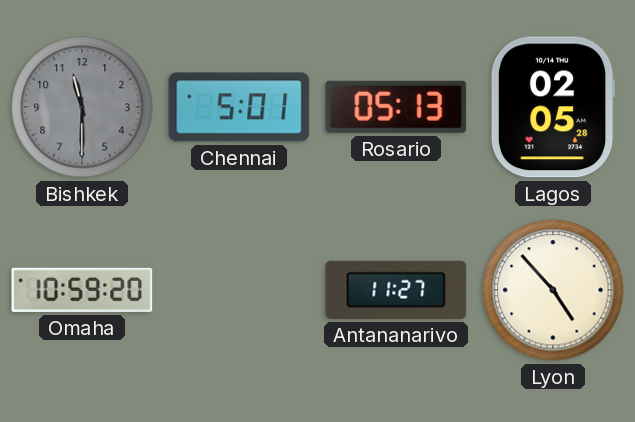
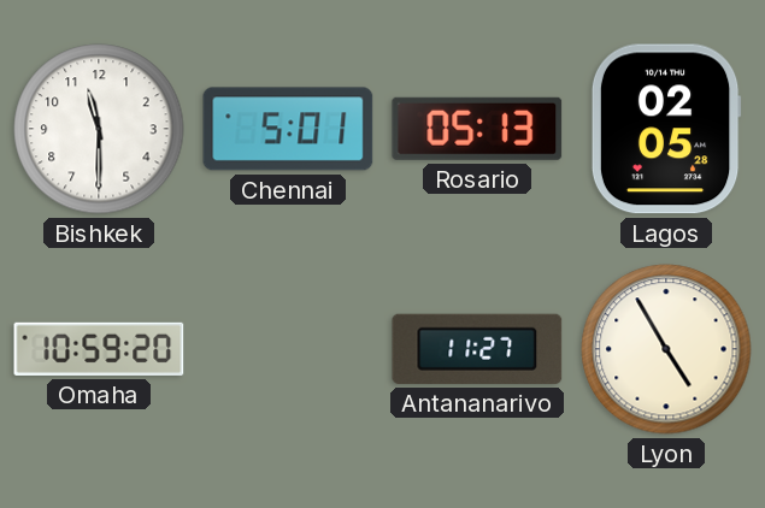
Bishkek dial: grey -> white (99, 129)
Lyon: 4:53 -> 4:55 (666, 349)
